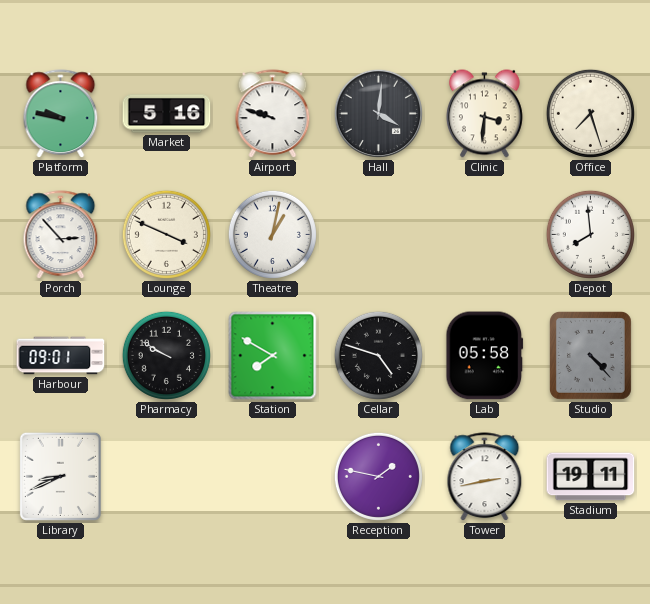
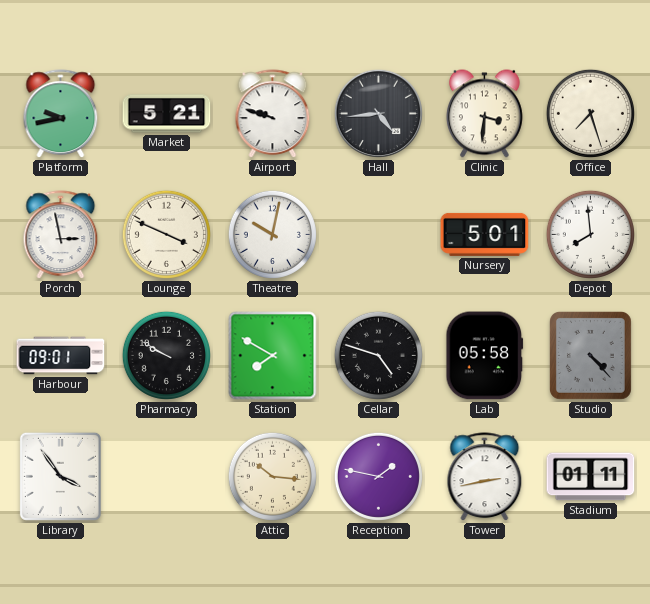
Platform: 9:47 -> 9:43 (61, 114)
Market: 5:16 -> 5:21 (167, 114)
Hall: 4:01 -> 4:44 (378, 113)
Porch: 2:53 -> 2:58 (61, 235)
Theatre: 1:02 -> 10:02 (272, 234)
Nursery: none -> 5:01 (485, 234)
Library: 8:41 -> 3:54 (60, 476)
Attic: none -> 10:16 (272, 476)
Stadium: 19:11 -> 01:11 (591, 477)
